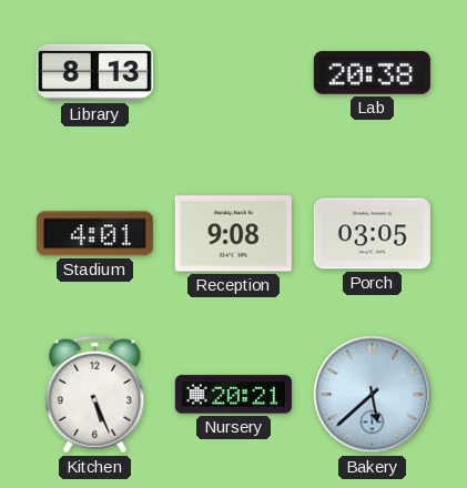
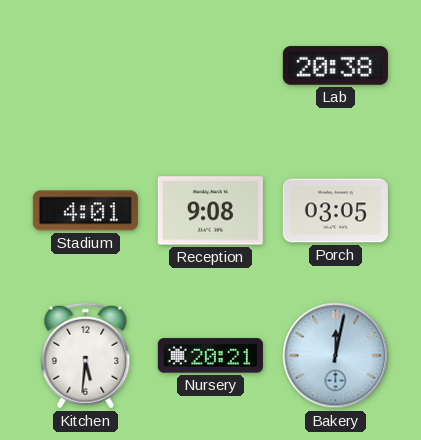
Library: 8:13 -> none (94, 72)
Kitchen: 5:26 -> 5:31 (86, 356)
Bakery: 5:38 -> 12:02 (336, 356)
